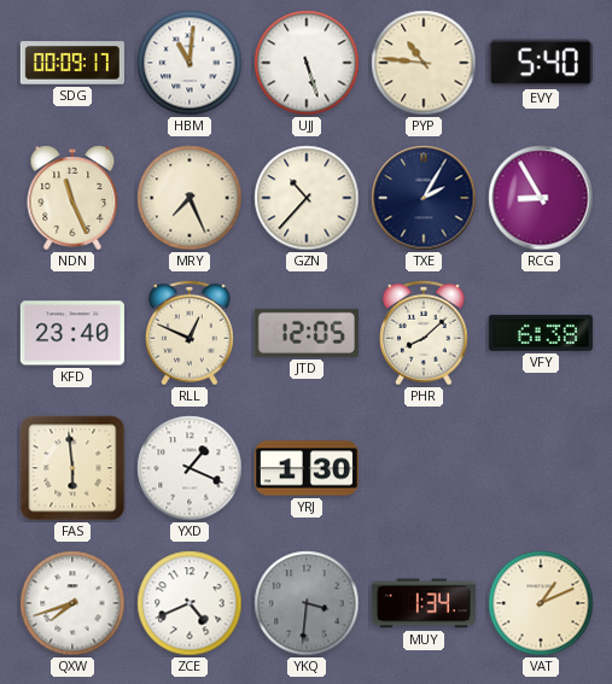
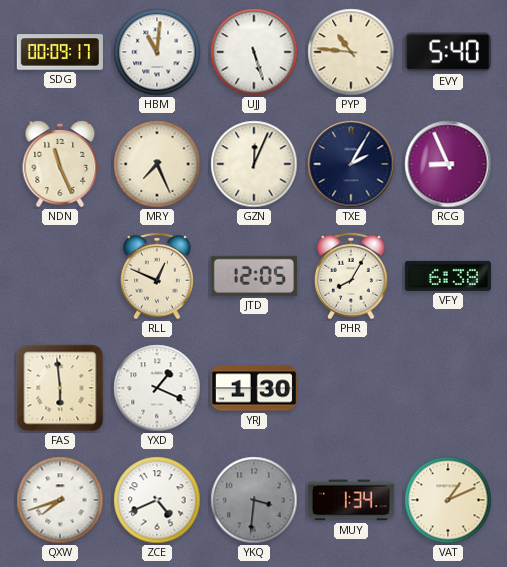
GZN: 10:37 -> 12:04 (254, 164)
RCG: 8:55 -> 8:56 (448, 164)
KFD: 23:40 -> none (72, 333)
PHR: 8:08 -> 8:05 (352, 276)
